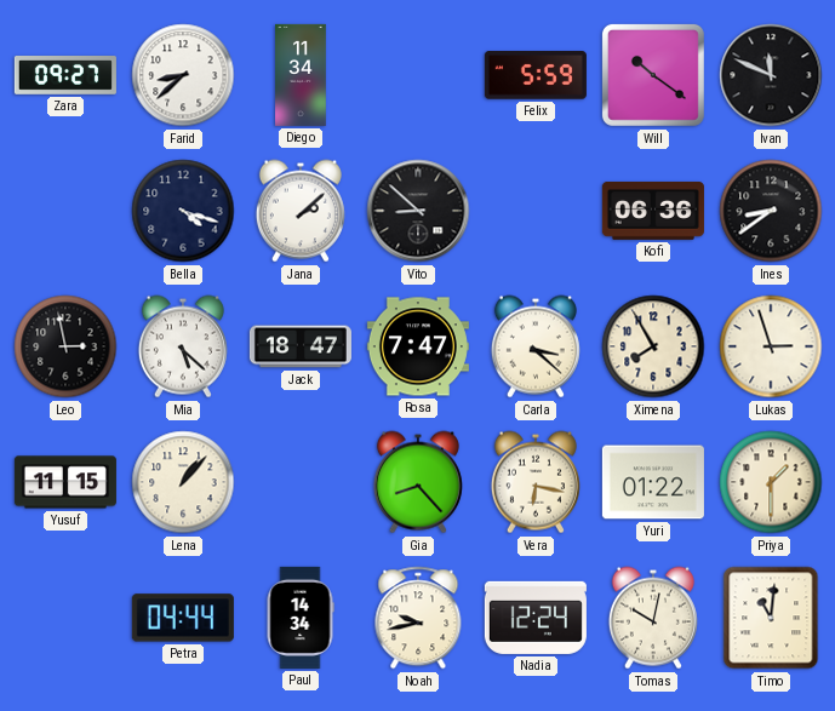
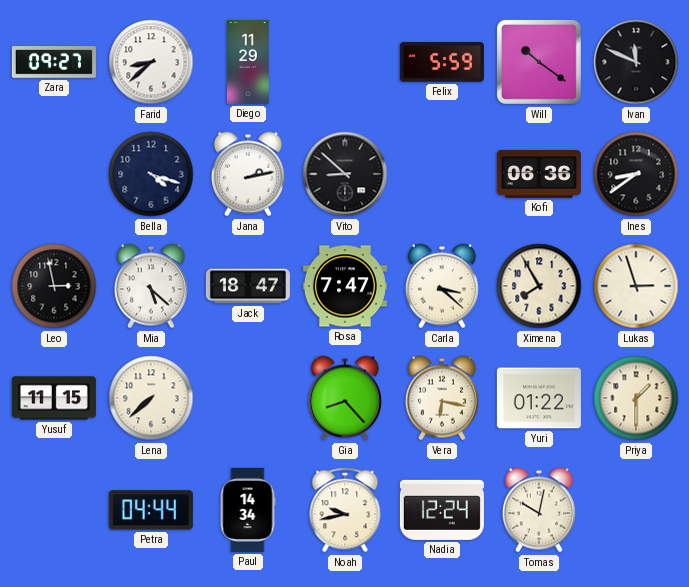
Diego: 11:34 -> 11:29 (248, 62)
Jana: 2:08 -> 2:13 (248, 174)
Lena: 1:07 -> 7:38 (151, 398)
Timo: 11:01 -> none (771, 618)
